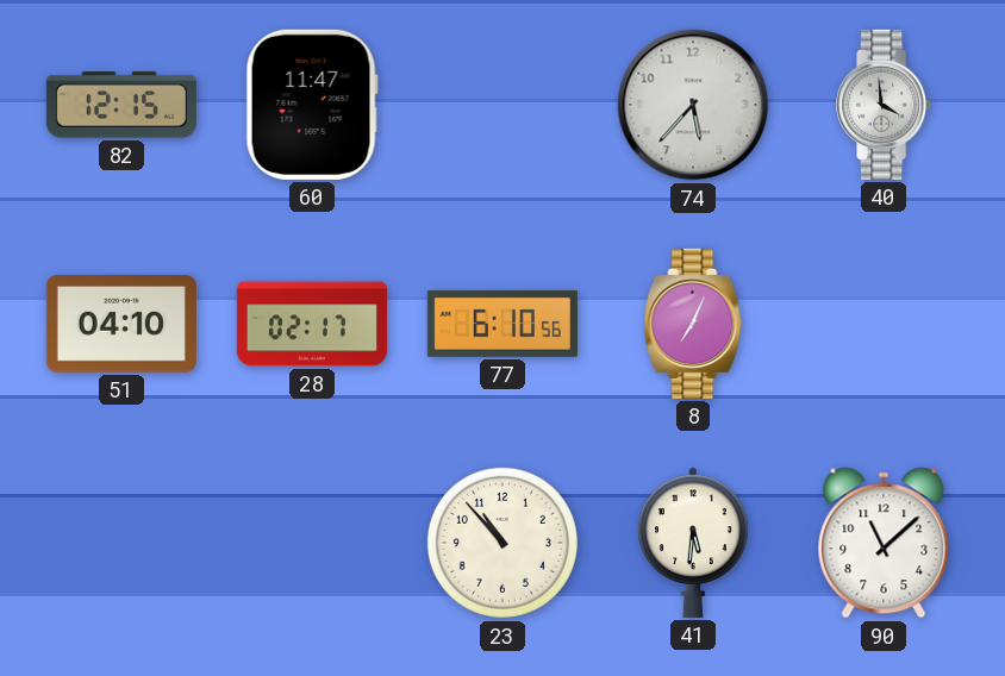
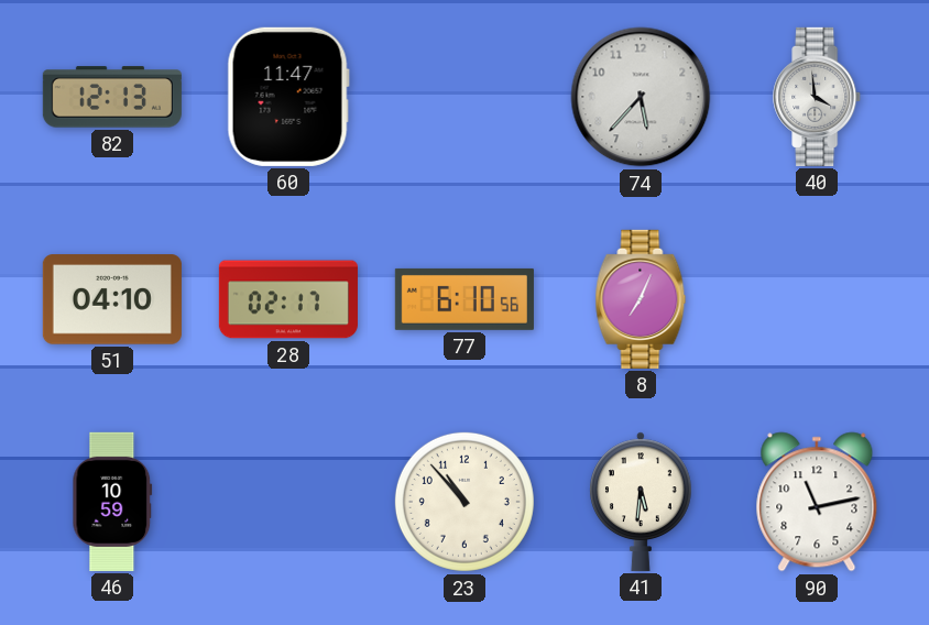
82: 12:15 -> 12:13 (112, 97)
46: none -> 10:59 (112, 502)
90: 11:08 -> 11:13 (817, 502)
